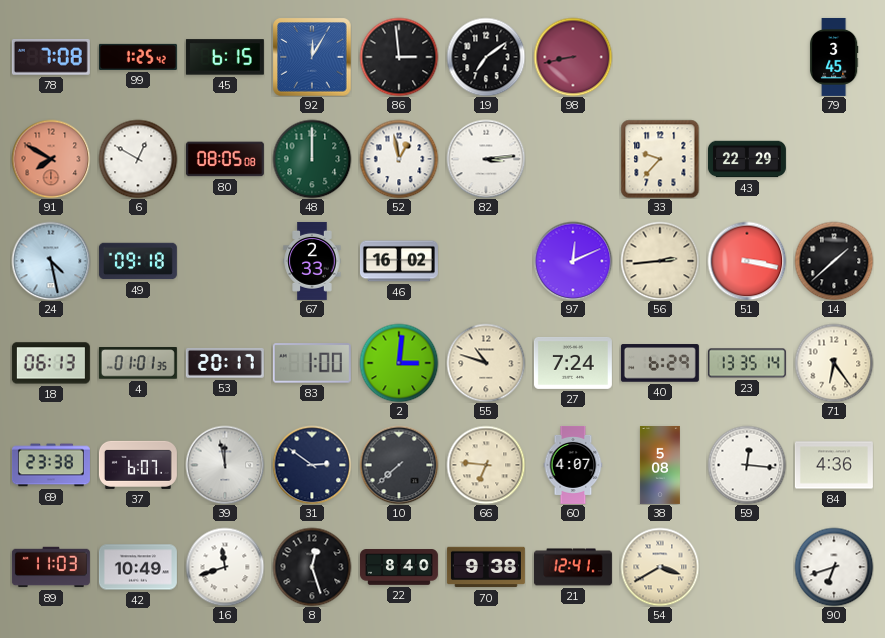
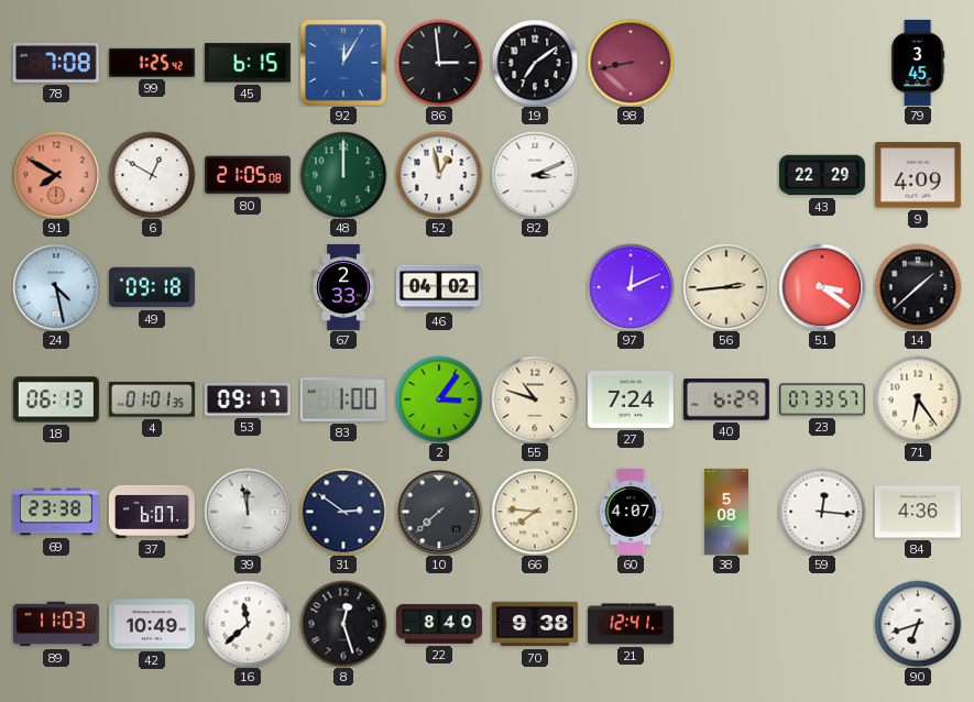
80: 08:05 -> 21:05 (248, 175)
82: 3:14 -> 3:11 (535, 175)
33: 9:37 -> none (660, 159)
9: none -> 4:09 (918, 175)
46: 16:02 -> 04:02 (439, 287)
51: 3:17 -> 3:21 (822, 287)
53: 20:17 -> 09:17 (248, 399)
2: 3:01 -> 3:06 (439, 399)
23: 13:35 -> 07:33 (822, 399)
66: 6:46 -> 7:46 (535, 512)
16: 11:42 -> 11:38 (248, 624)
54: 3:40 -> none (660, 567)
